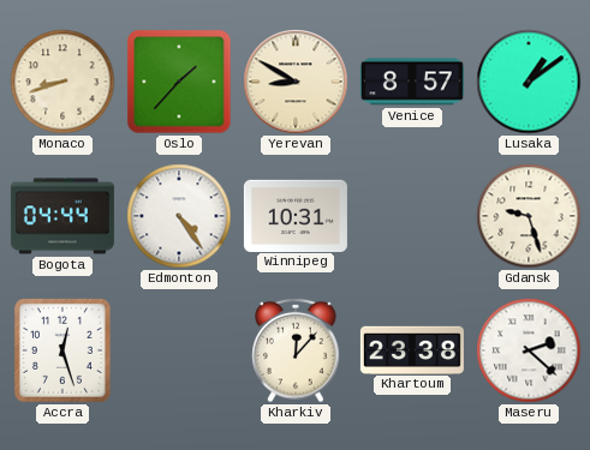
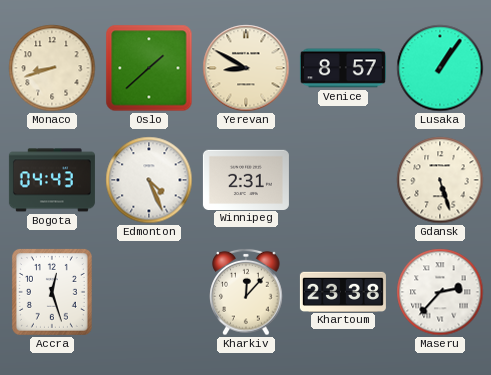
Oslo: 1:37 -> 1:38 (149, 68)
Lusaka: 1:09 -> 1:06 (440, 68)
Bogota: 04:44 -> 04:43 (52, 180)
Edmonton: 4:24 -> 4:26 (149, 180)
Winnipeg: 10:31 -> 2:31 (246, 179)
Gdansk: 9:27 -> 5:27 (440, 180)
Maseru: 2:22 -> 2:37 (440, 292)
